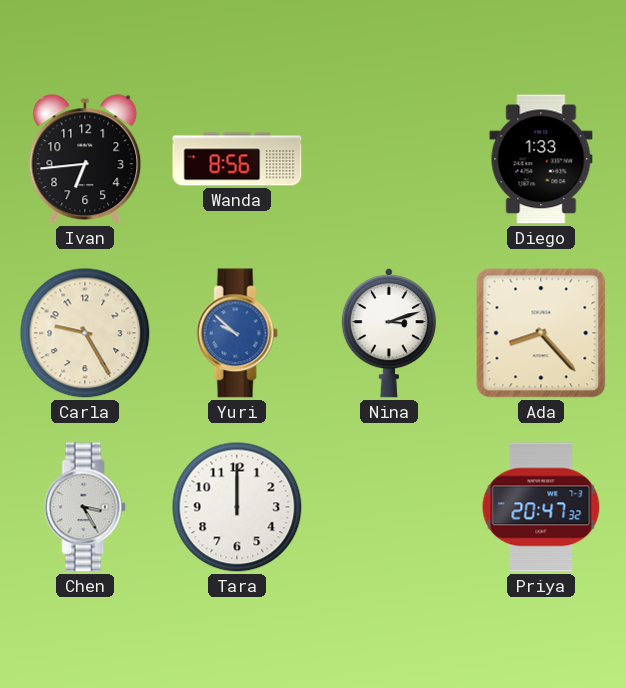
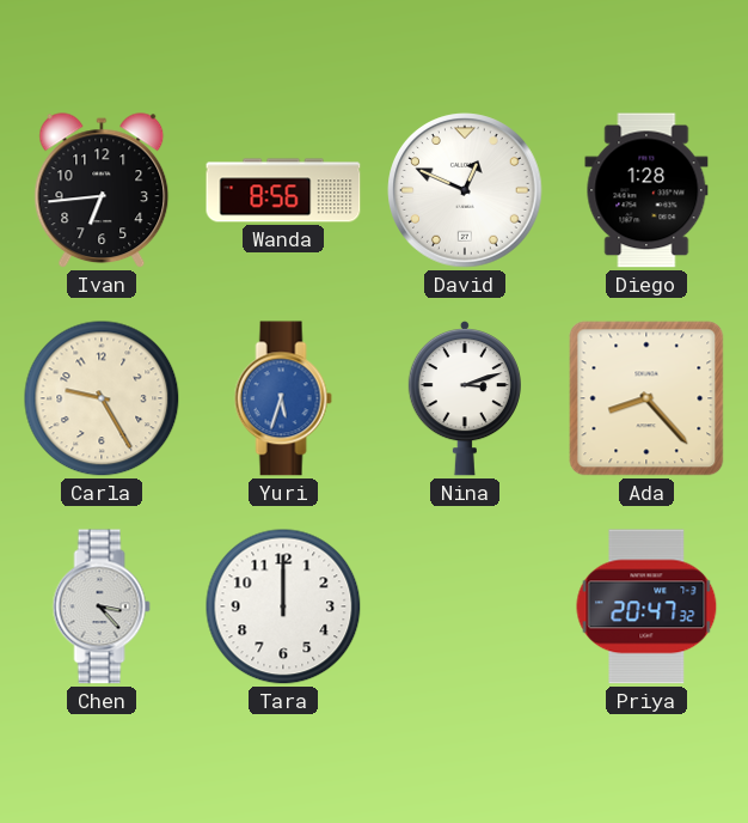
David: none -> 12:49 (465, 190)
Diego: 1:33 -> 1:28 (646, 190)
Yuri: 9:52 -> 5:33 (283, 398)
Chen: 3:25 -> 3:23 (102, 606)
